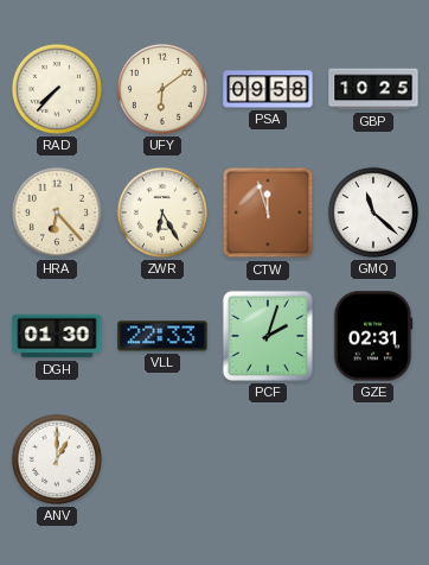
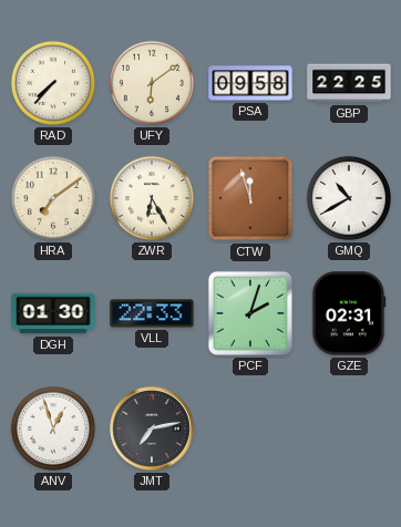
GBP: 10:25 -> 22:25 (349, 83)
HRA: 6:23 -> 7:09 (53, 198)
GMQ: 11:22 -> 10:40 (349, 198)
ANV: 1:00 -> 12:57 (53, 428)
JMT: none -> 7:13 (153, 430)
